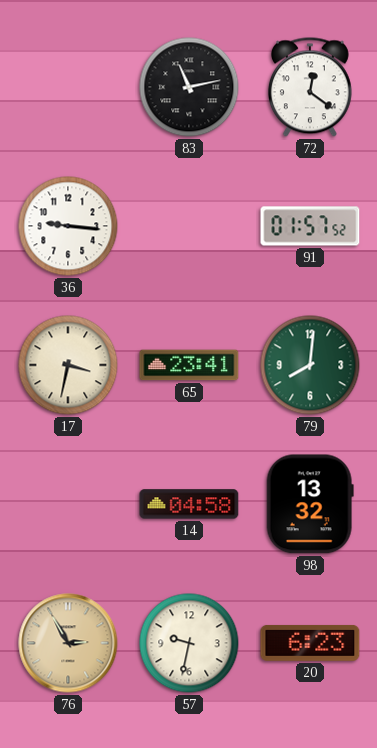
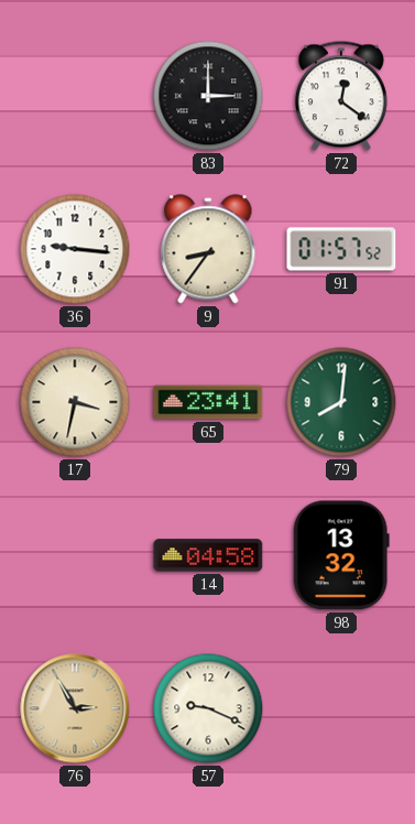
83: 11:13 -> 3:00 (208, 96)
9: none -> 8:36 (208, 249)
57: 9:32 -> 9:19 (208, 708)
20: 6:23 -> none (310, 643)
